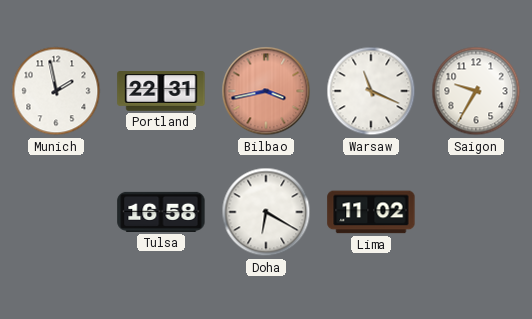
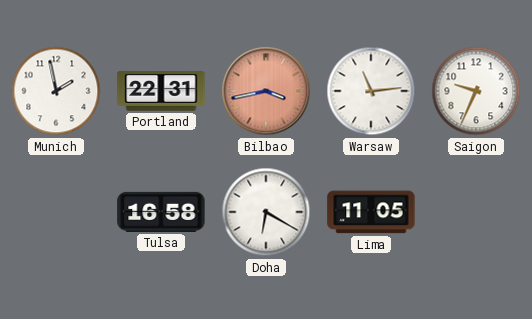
Warsaw: 11:19 -> 11:14 (371, 91)
Saigon: 9:35 -> 9:34 (476, 91)
Lima: 11:02 -> 11:05 (371, 212)
